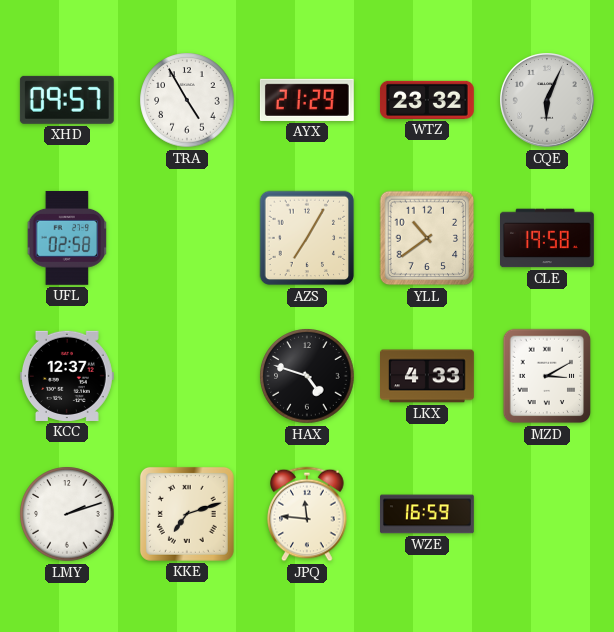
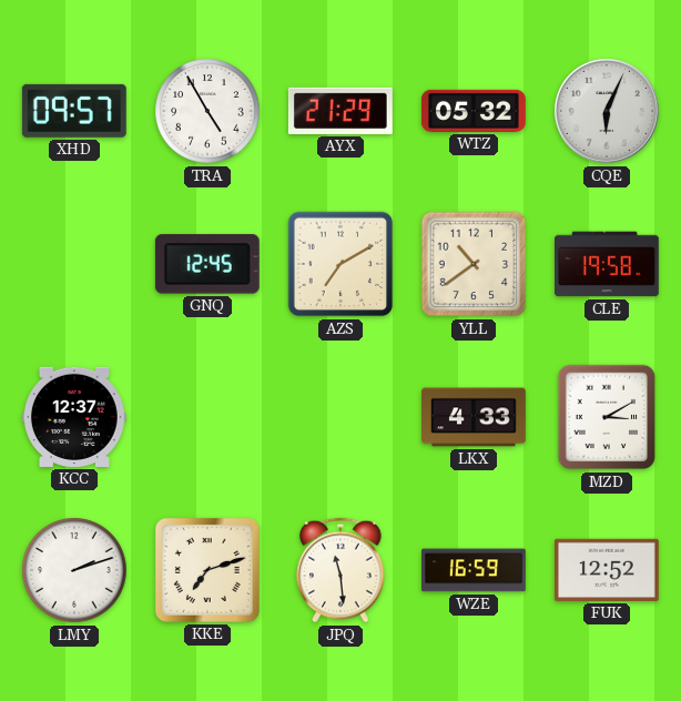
WTZ: 23:32 -> 05:32 (474, 111)
UFL: 02:58 -> none (67, 238)
GNQ: none -> 12:45 (207, 264)
AZS: 7:05 -> 7:10 (340, 264)
HAX: 4:48 -> none (307, 376)
JPQ: 11:46 -> 11:29 (340, 570)
FUK: none -> 12:52 (607, 570)
